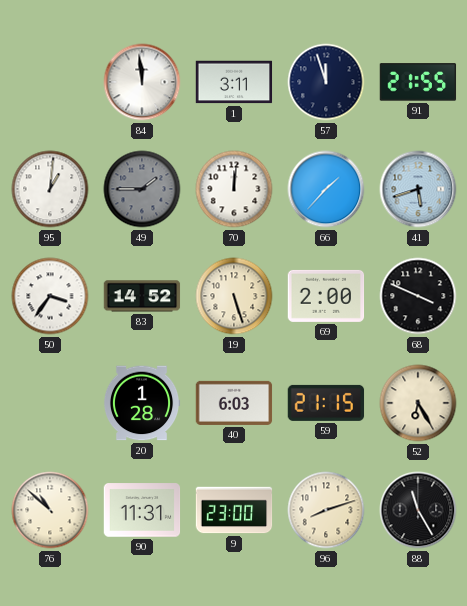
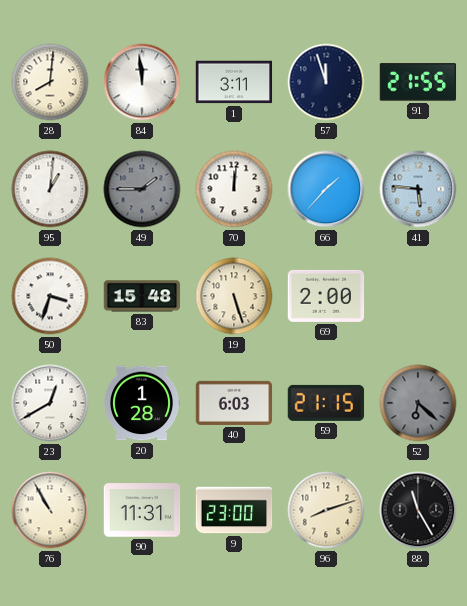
28: none -> 8:01 (50, 82)
41: 5:42 -> 5:46 (418, 189)
50: 3:36 -> 3:33 (50, 296)
83: 14:52 -> 15:48 (142, 296)
68: 3:49 -> none (418, 296)
23: none -> 12:40 (50, 403)
52: 6:25 -> 6:22 (418, 403)
52 dial: cream -> grey (418, 403)
76: 10:52 -> 10:55 (50, 510)
